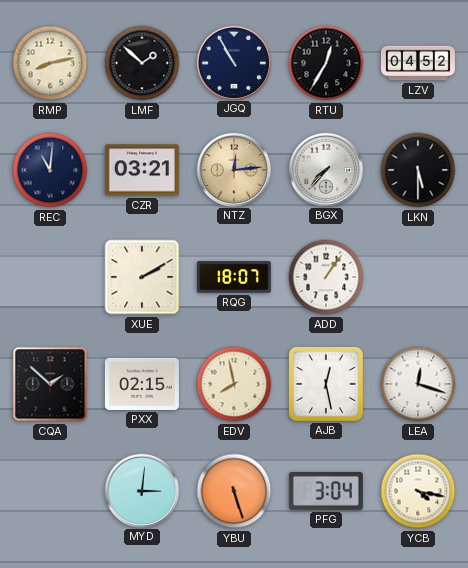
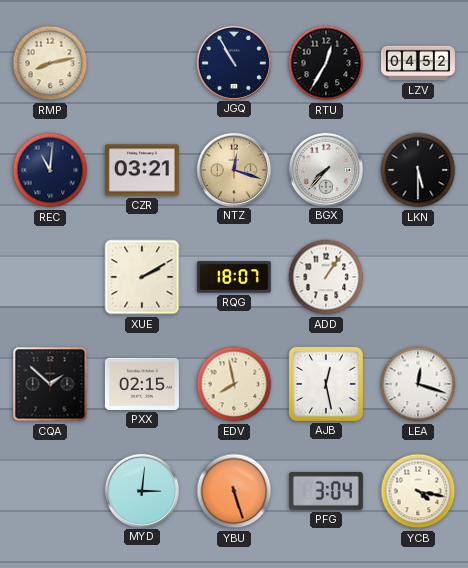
LMF: 1:52 -> none (142, 63)
NTZ: 12:14 -> 12:18 (233, 169)
